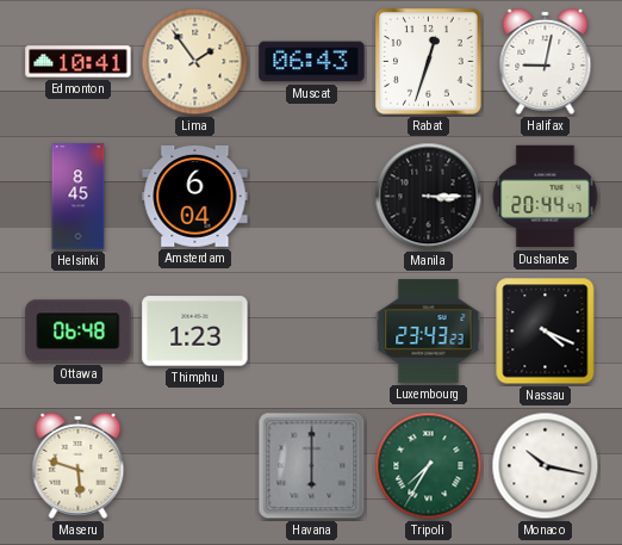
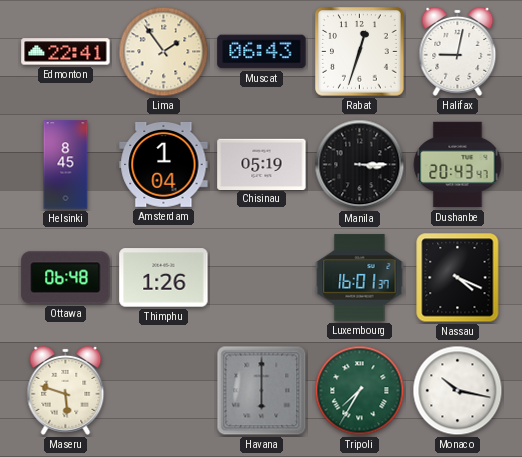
Edmonton: 10:41 -> 22:41 (66, 52)
Amsterdam: 6:04 -> 1:04 (164, 164)
Chisinau: none -> 05:19 (262, 164)
Dushanbe: 20:44 -> 20:43 (458, 165)
Thimphu: 1:23 -> 1:26 (164, 278)
Luxembourg: 23:43 -> 16:01 (360, 278)
